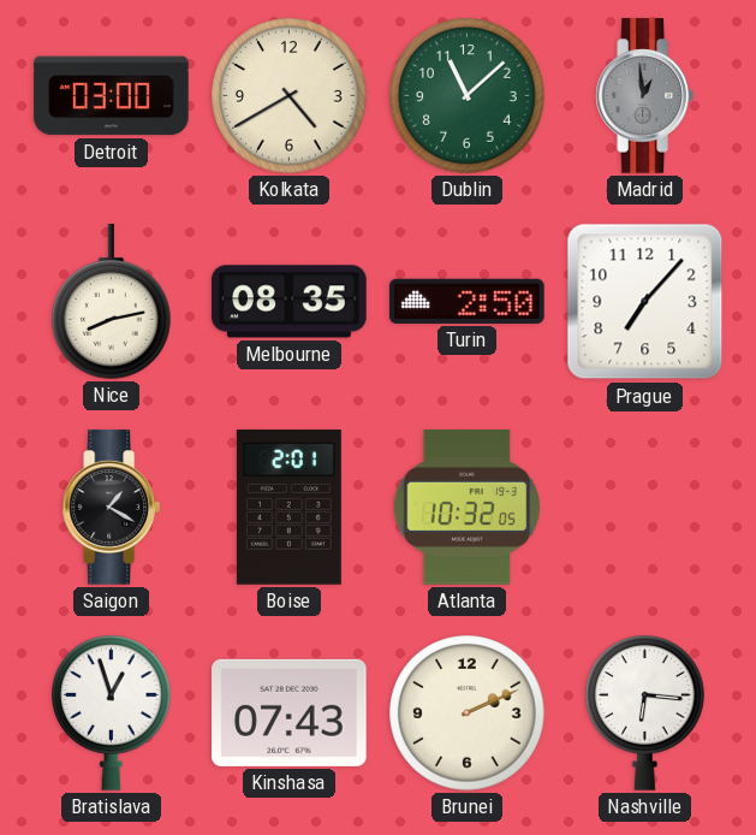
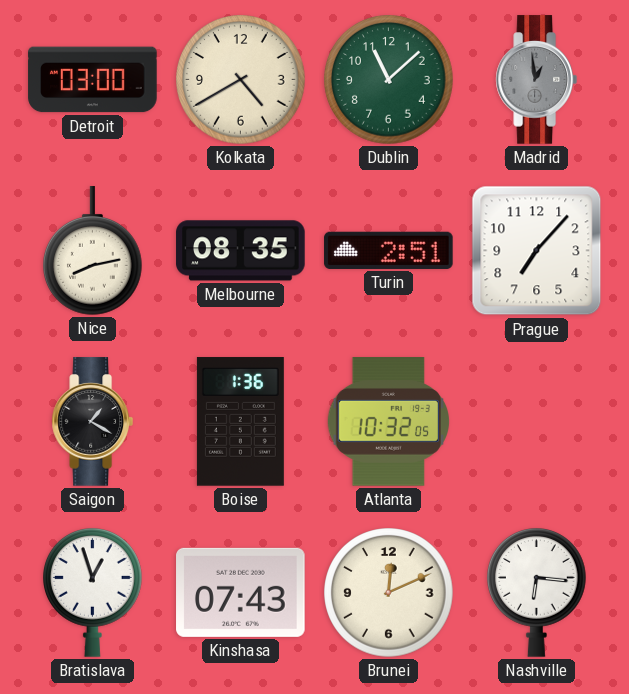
Turin: 2:50 -> 2:51 (389, 250)
Boise: 2:01 -> 1:36 (240, 422)
Brunei: 2:11 -> 12:11 (389, 593)
